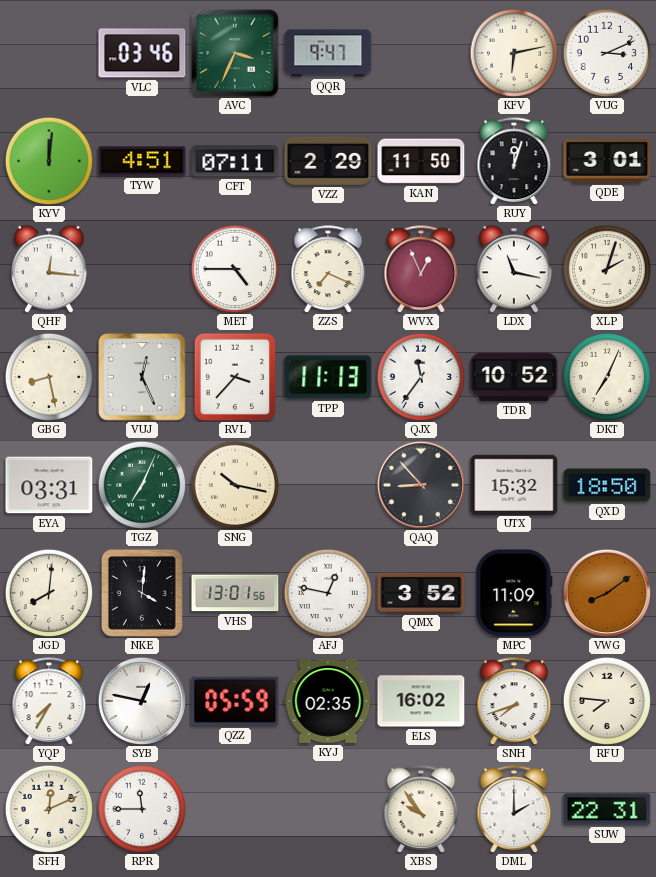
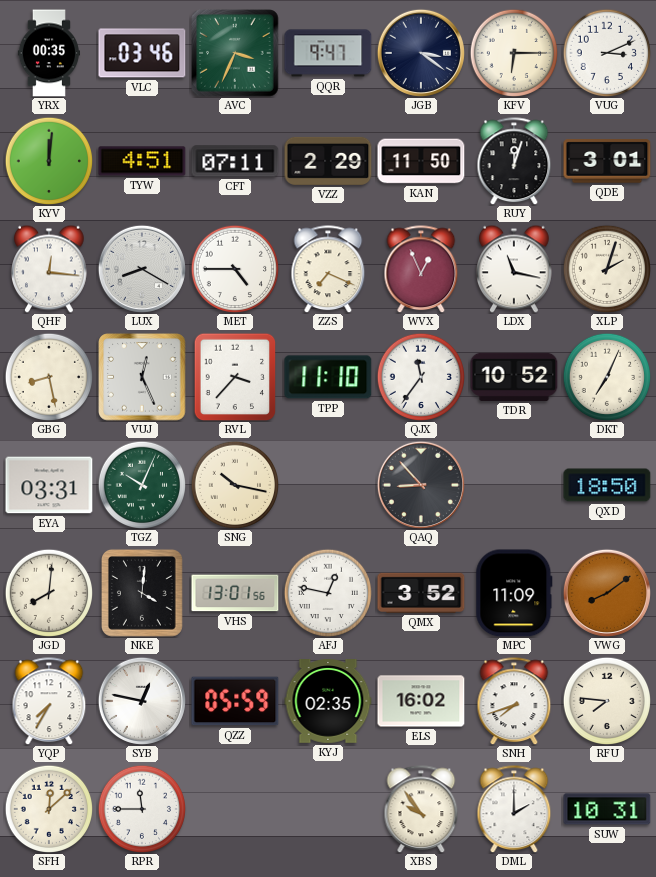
YRX: none -> 00:35 (49, 53)
JGB: none -> 3:21 (420, 52)
KFV: 6:13 -> 6:15 (513, 52)
LUX: none -> 8:20 (141, 268)
TPP: 11:13 -> 11:10 (328, 377)
TGZ: 7:04 -> 10:04 (141, 484)
UTX: 15:32 -> none (514, 484)
SFH: 12:11 -> 12:08 (48, 808)
SUW: 22:31 -> 10:31 (607, 809)
